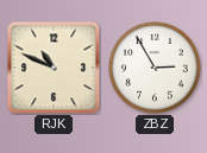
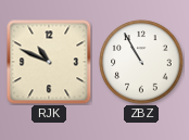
ZBZ: 2:55 -> 10:55 (141, 62)
